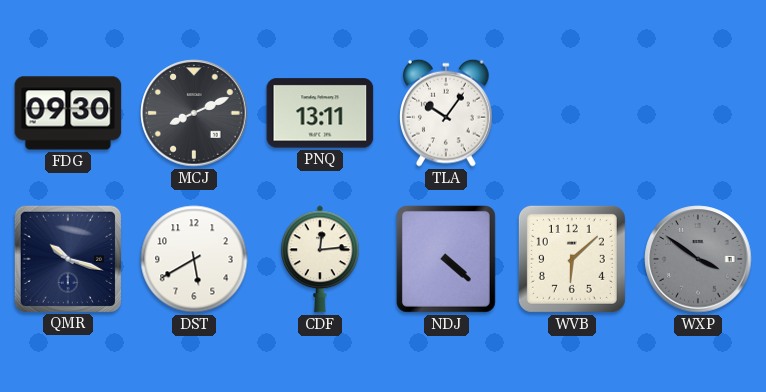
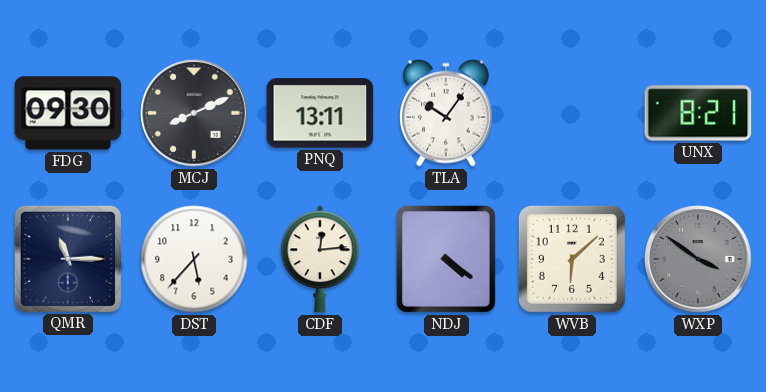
UNX: none -> 8:21 (698, 113)
QMR: 10:18 -> 11:15 (67, 258)
DST: 5:40 -> 5:37 (194, 259)
NDJ: 4:22 -> 4:21 (446, 259)
